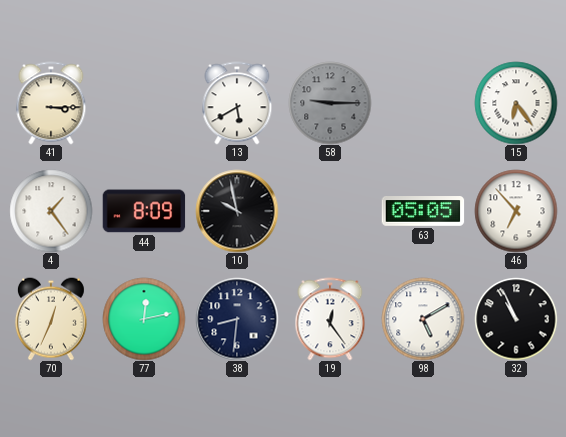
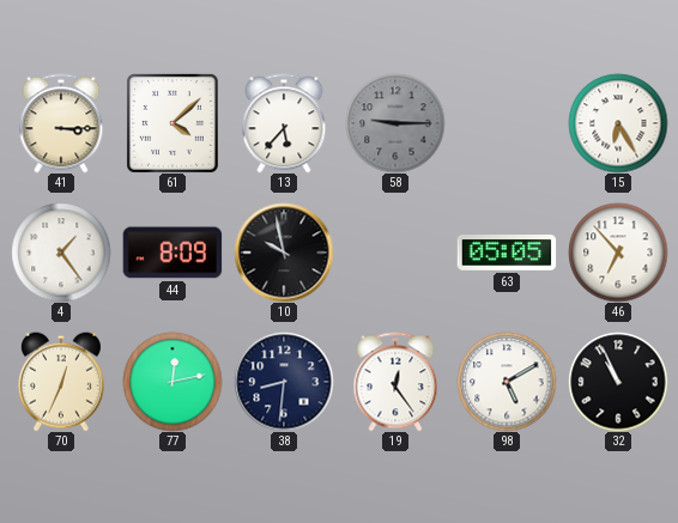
61: none -> 4:08 (172, 123)
13: 5:40 -> 5:37 (284, 123)
15: 6:24 -> 6:25 (618, 123)
